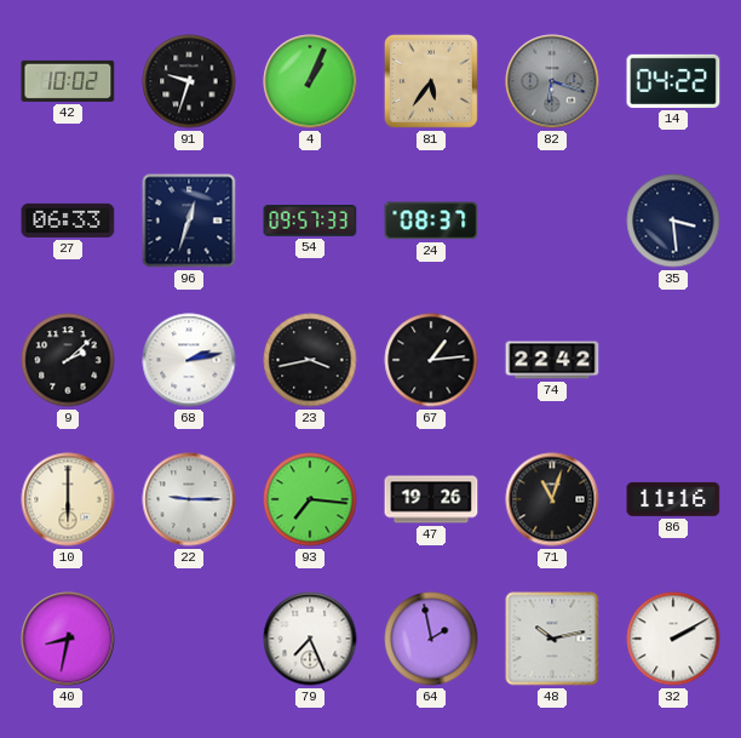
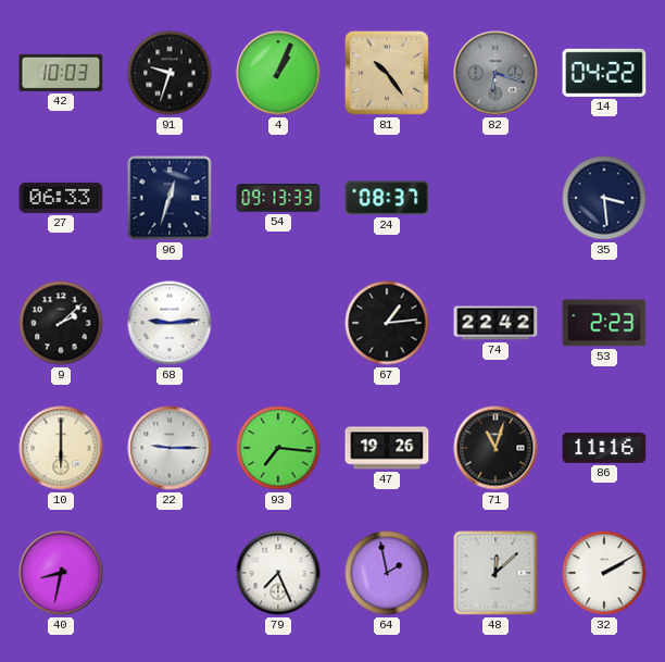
42: 10:02 -> 10:03 (61, 73)
81: 5:36 -> 10:24 (387, 73)
54: 09:57 -> 09:13 (278, 199)
68: 2:13 -> 9:14 (170, 323)
23: 3:43 -> none (310, 360)
53: none -> 2:23 (604, 323)
48: 10:13 -> 12:08 (495, 573)
